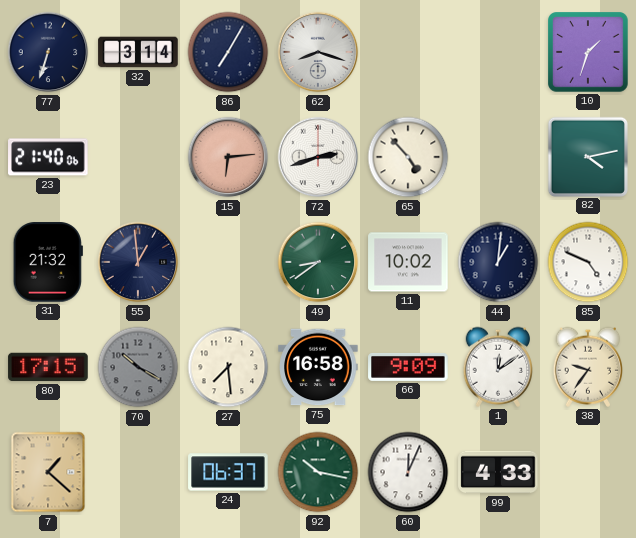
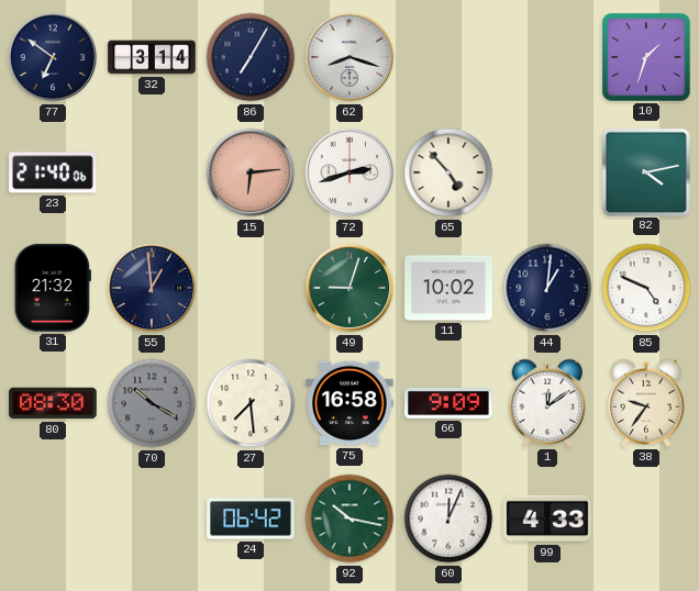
77: 6:33 -> 6:51 (53, 57)
49: 8:39 -> 9:03 (349, 288)
80: 17:15 -> 08:30 (53, 403)
7: 1:22 -> none (48, 472)
24: 06:37 -> 06:42 (251, 518)
